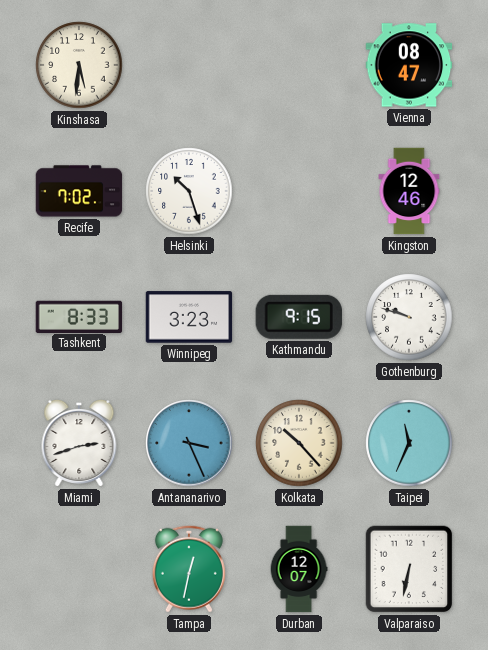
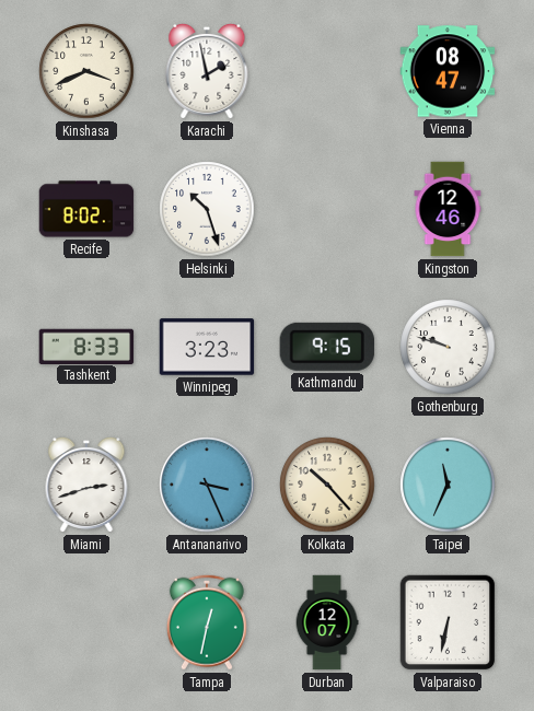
Kinshasa: 5:31 -> 3:41 (86, 71)
Karachi: none -> 1:58 (207, 71)
Recife: 7:02 -> 8:02 (86, 209)
